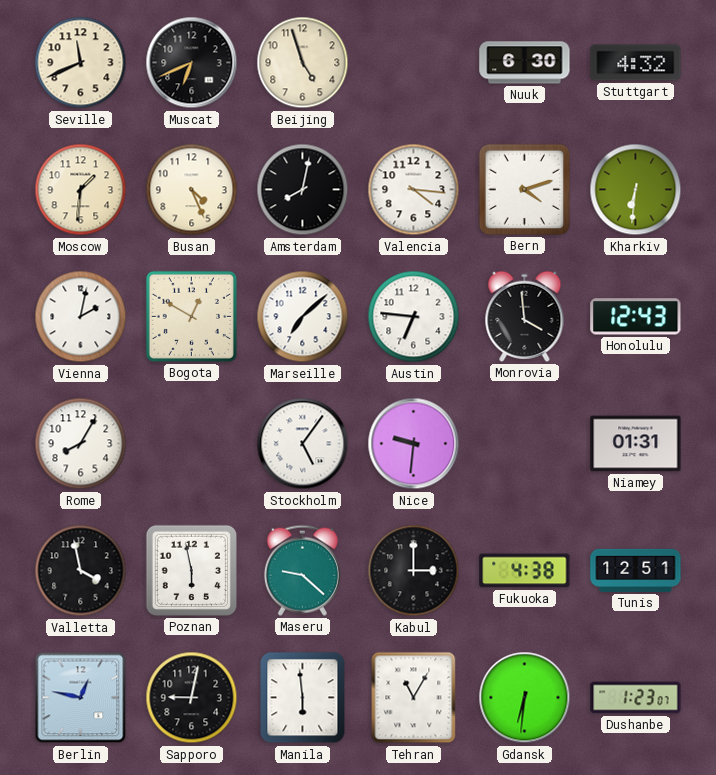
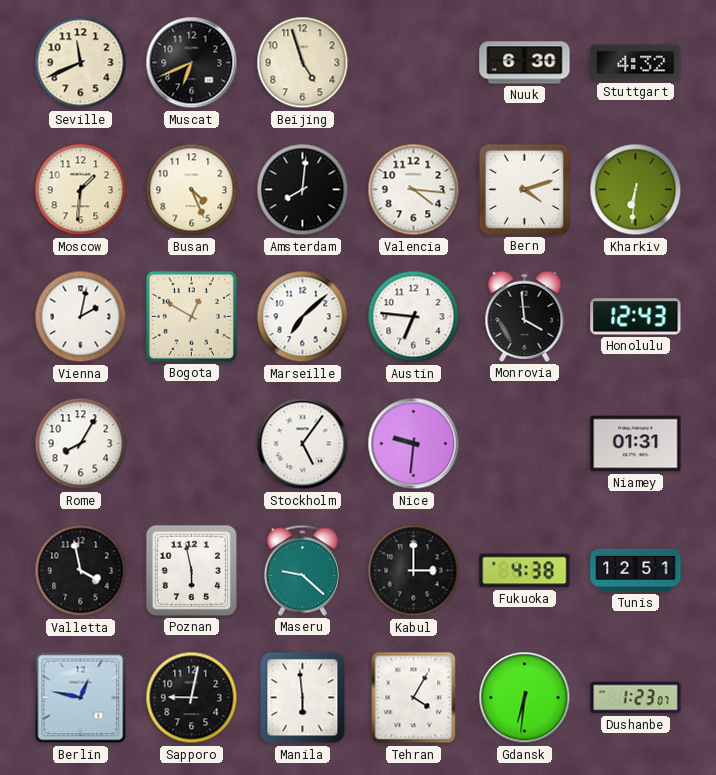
Amsterdam: 8:02 -> 8:01 (303, 190)
Tehran: 11:05 -> 4:05 (414, 698)
